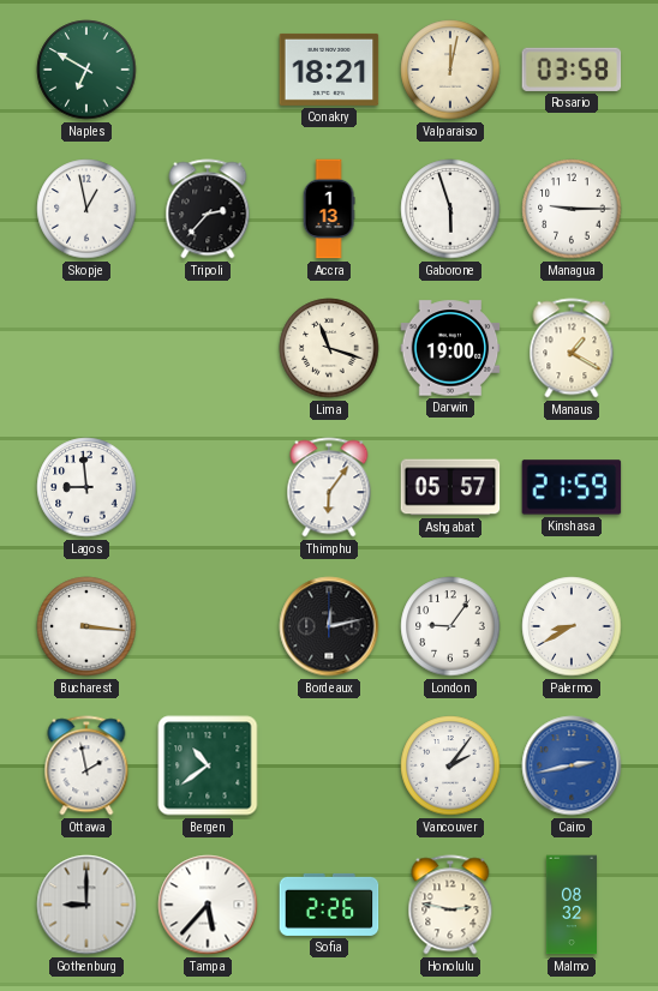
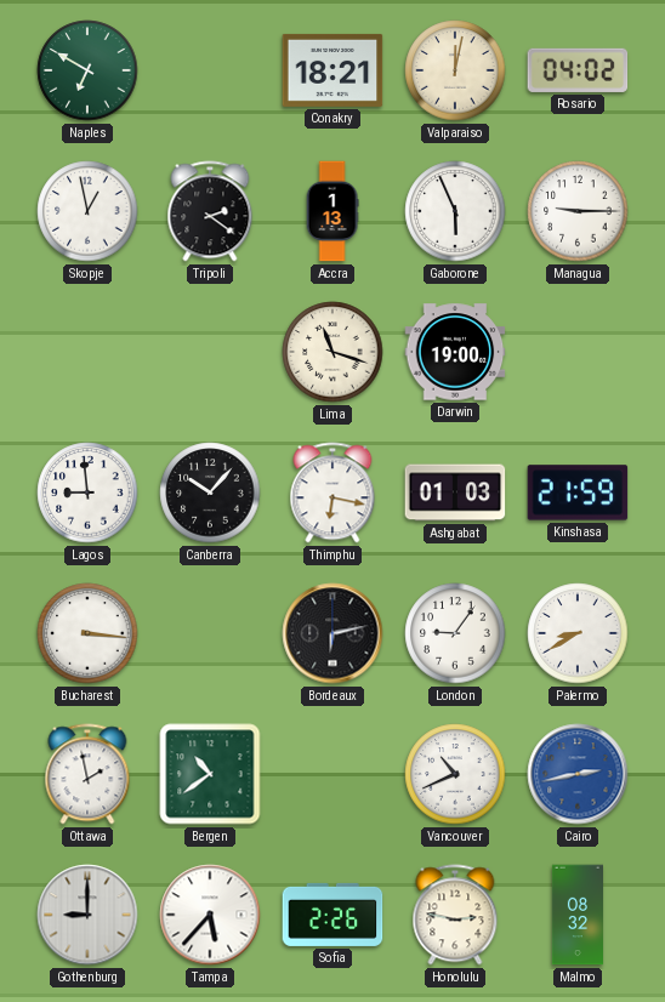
Rosario: 03:58 -> 04:02 (578, 70)
Tripoli: 2:37 -> 2:21 (210, 211)
Gaborone: 5:57 -> 5:56 (455, 211)
Manaus: 1:20 -> none (572, 348)
Canberra: none -> 10:07 (210, 493)
Thimphu: 6:06 -> 6:17 (332, 493)
Ashgabat: 05:57 -> 01:03 (455, 493)
Bordeaux: 12:13 -> 6:13 (332, 633)
Vancouver: 2:06 -> 10:41 (455, 774)
